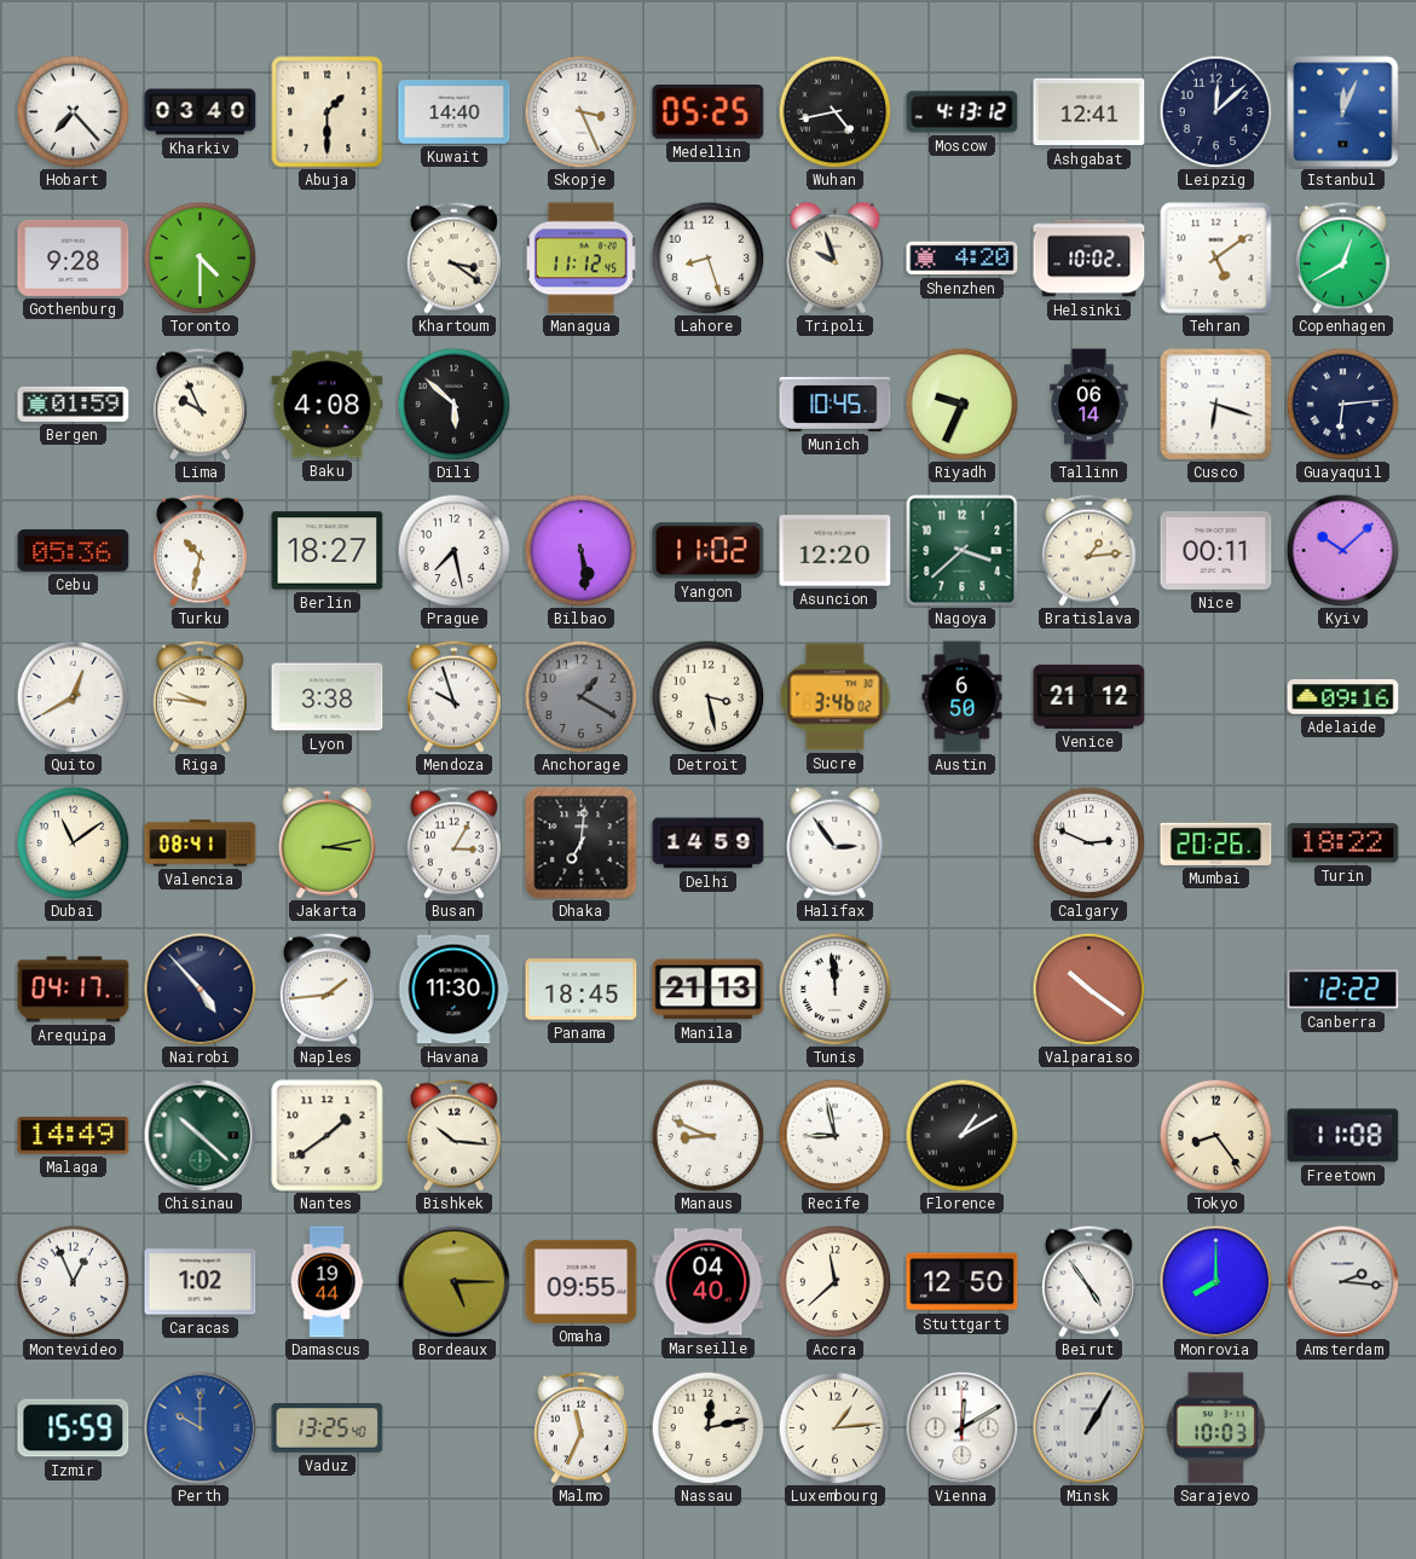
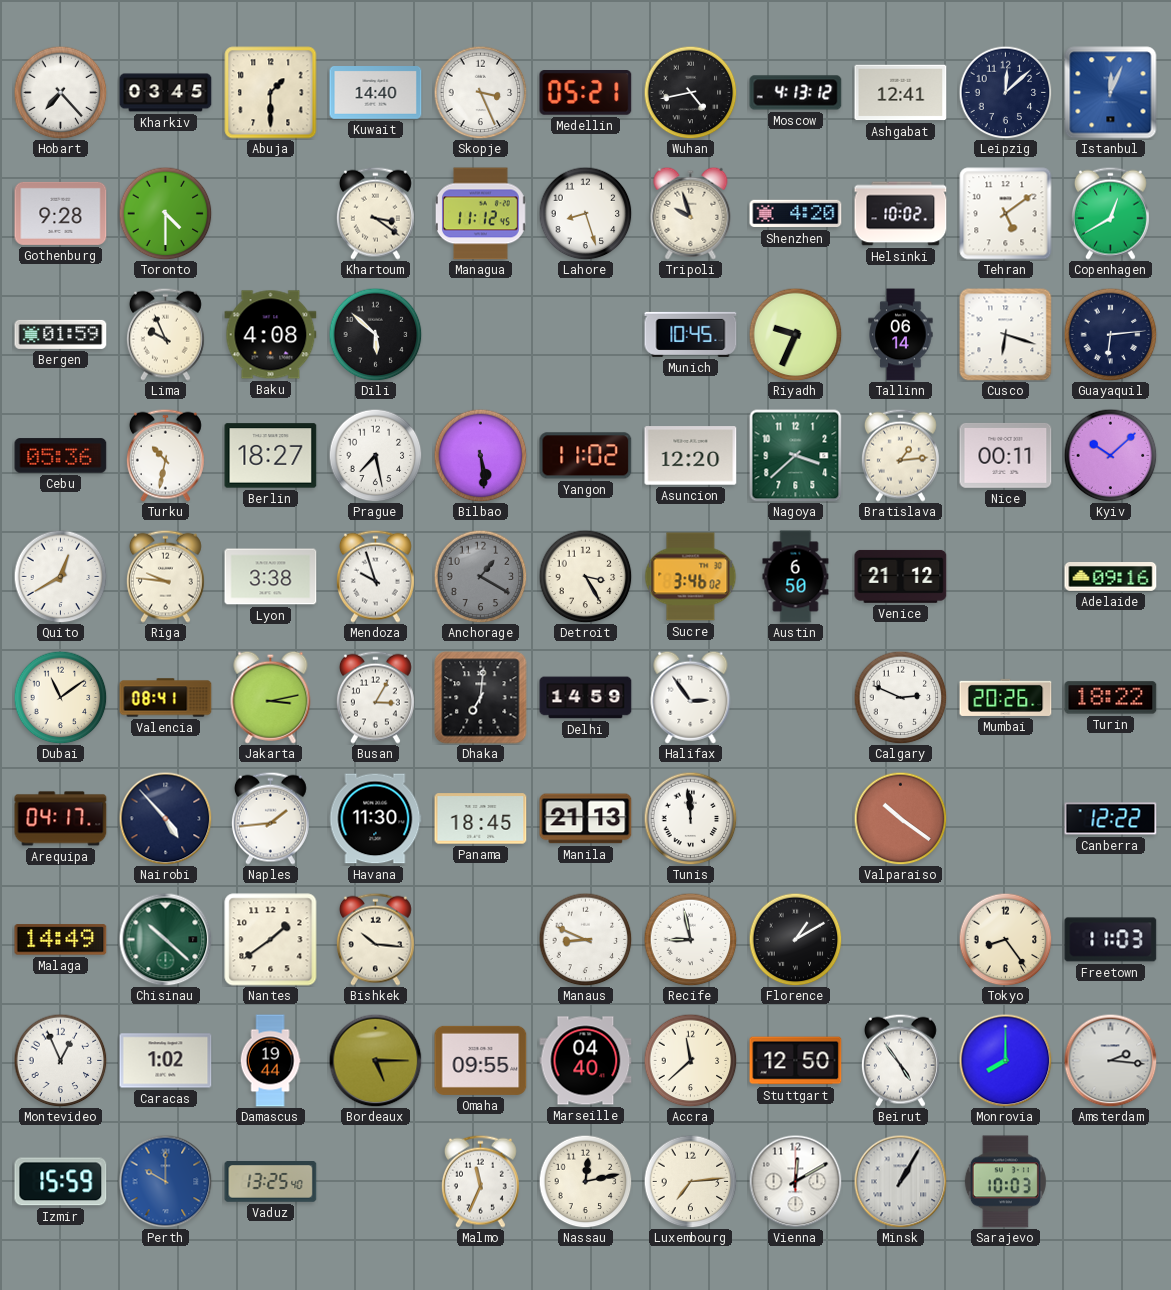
Kharkiv: 03:40 -> 03:45 (166, 93)
Medellin: 05:25 -> 05:21 (586, 93)
Detroit: 3:28 -> 3:25 (585, 576)
Freetown: 11:08 -> 11:03 (1111, 940)
Luxembourg: 1:14 -> 7:14 (690, 1181)
